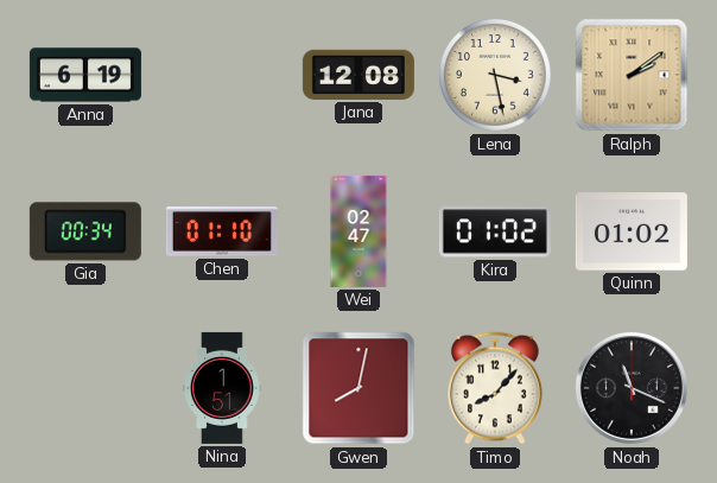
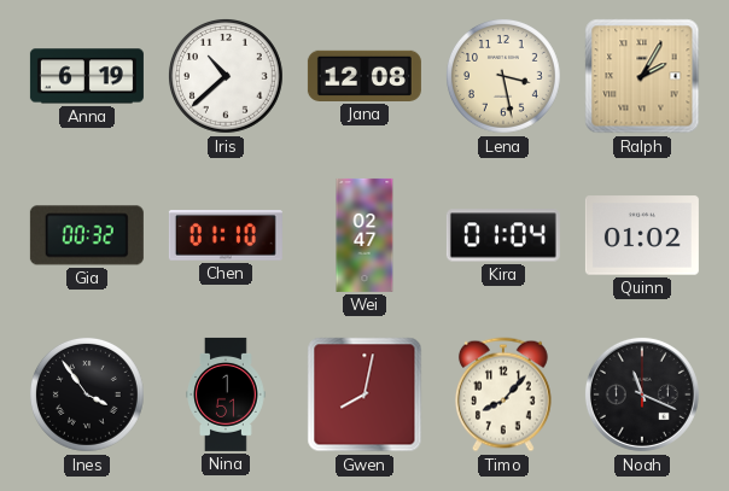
Iris: none -> 10:38 (227, 77)
Ralph: 2:09 -> 2:05 (642, 76)
Gia: 00:34 -> 00:32 (87, 235)
Kira: 01:02 -> 01:04 (503, 235)
Ines: none -> 3:54 (88, 396)
